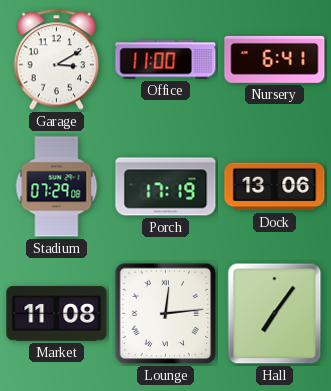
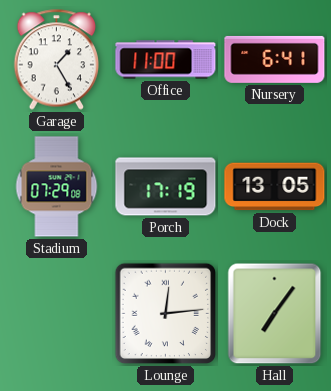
Garage: 3:10 -> 1:25 (57, 60)
Dock: 13:06 -> 13:05 (275, 187)
Market: 11:08 -> none (57, 314)
